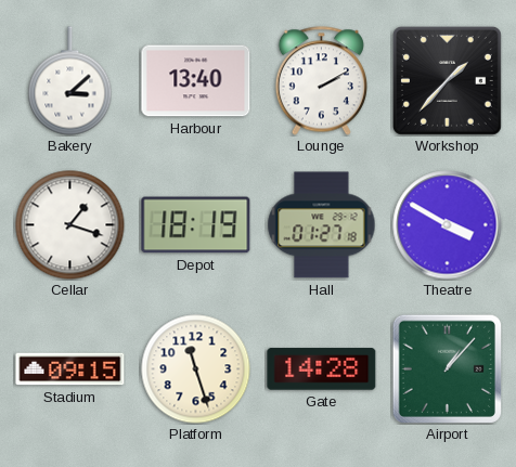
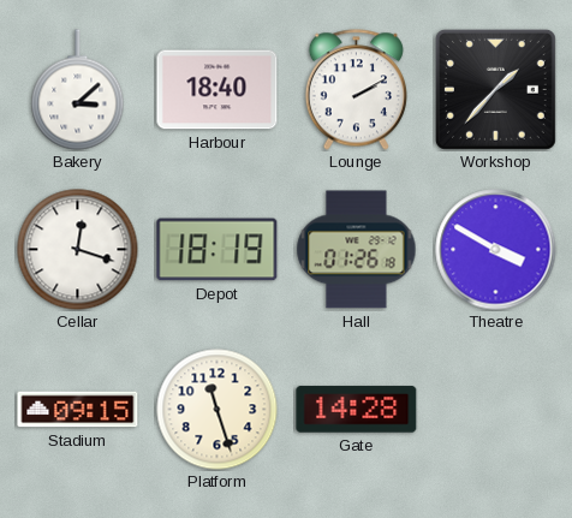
Harbour: 13:40 -> 18:40 (218, 90)
Cellar: 1:18 -> 12:18 (78, 250)
Hall: 01:27 -> 01:26 (357, 250)
Airport: 1:07 -> none (447, 368)
